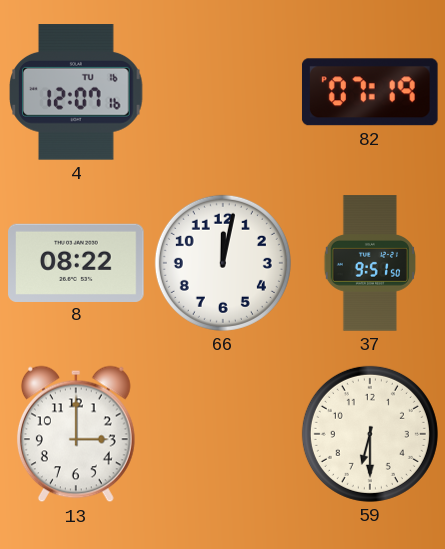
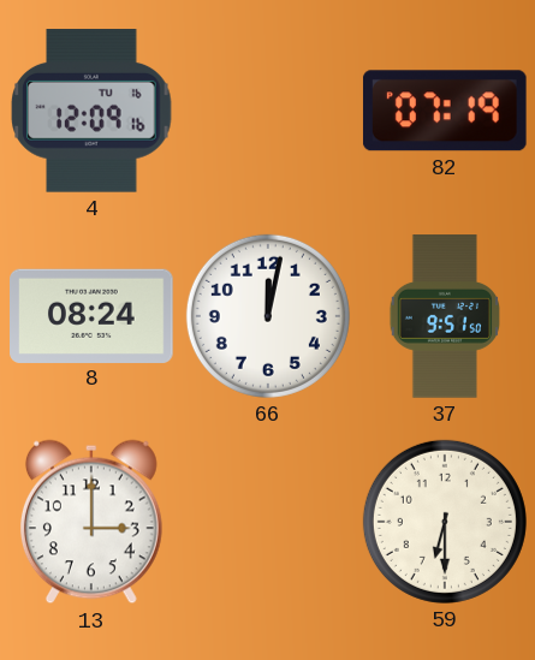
4: 12:07 -> 12:09 (91, 111)
8: 08:22 -> 08:24 (91, 315)
